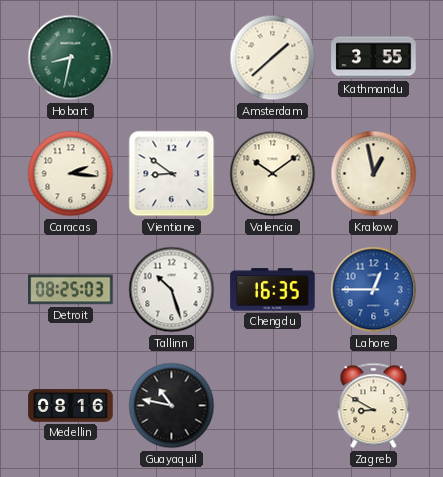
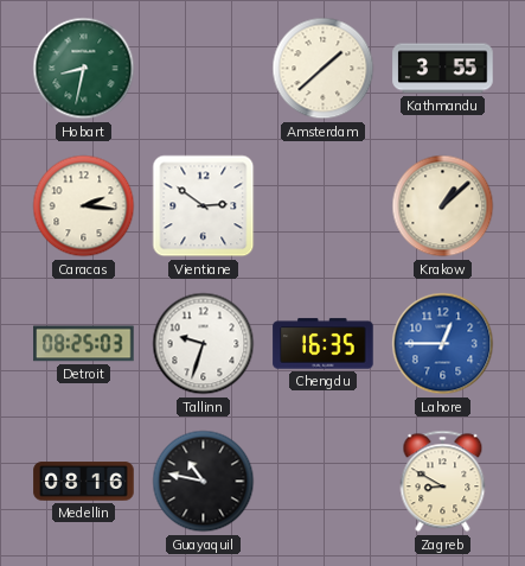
Vientiane: 8:51 -> 2:51 (204, 206)
Valencia: 10:09 -> none (273, 174)
Krakow: 12:58 -> 1:08 (443, 206)
Tallinn: 10:27 -> 9:33 (204, 344)
